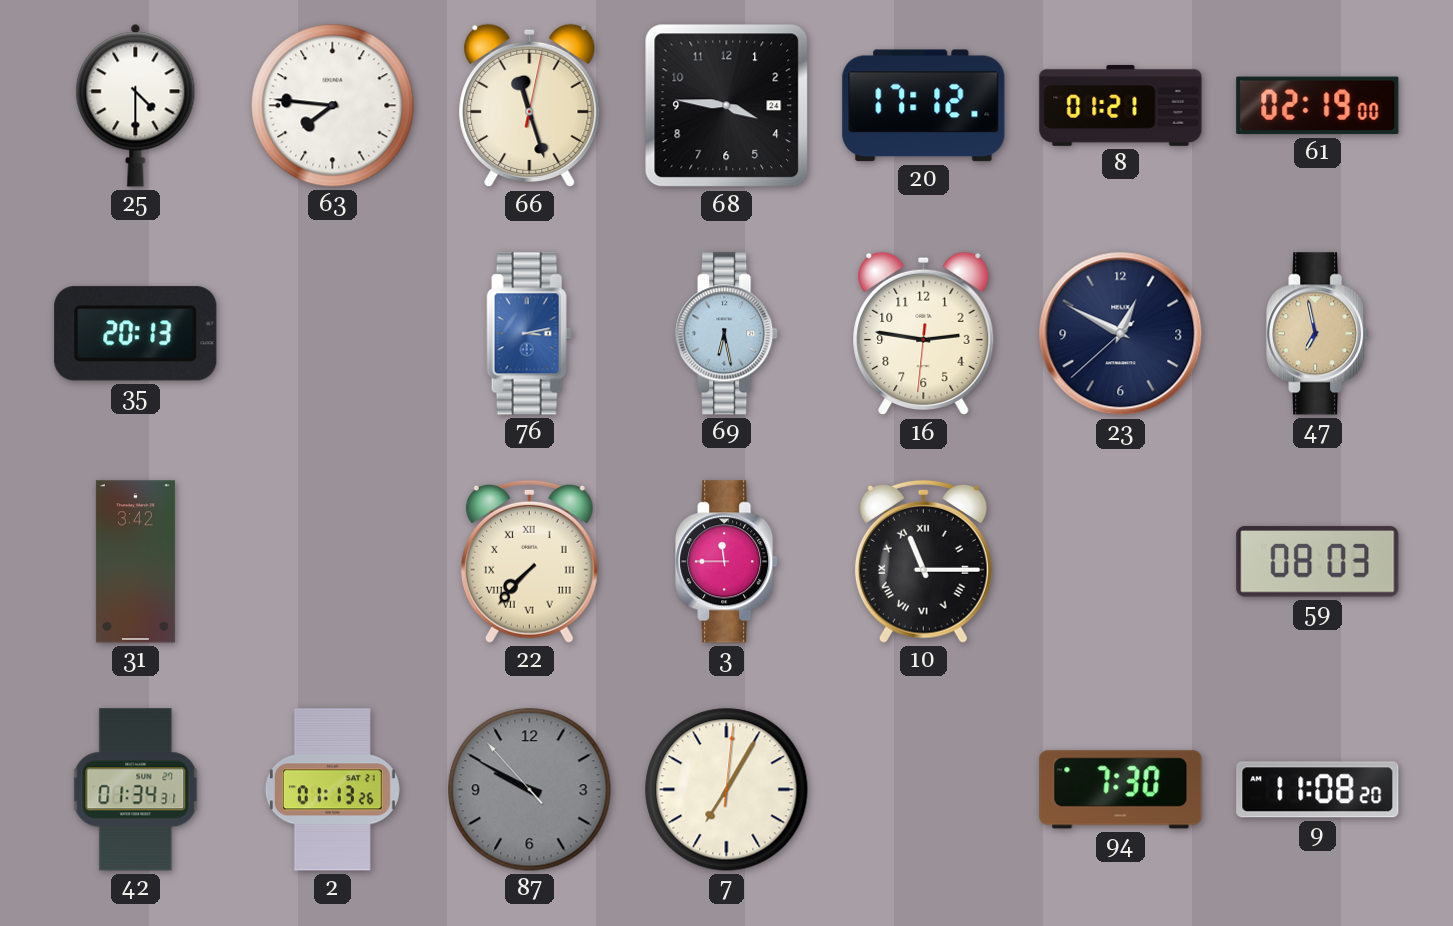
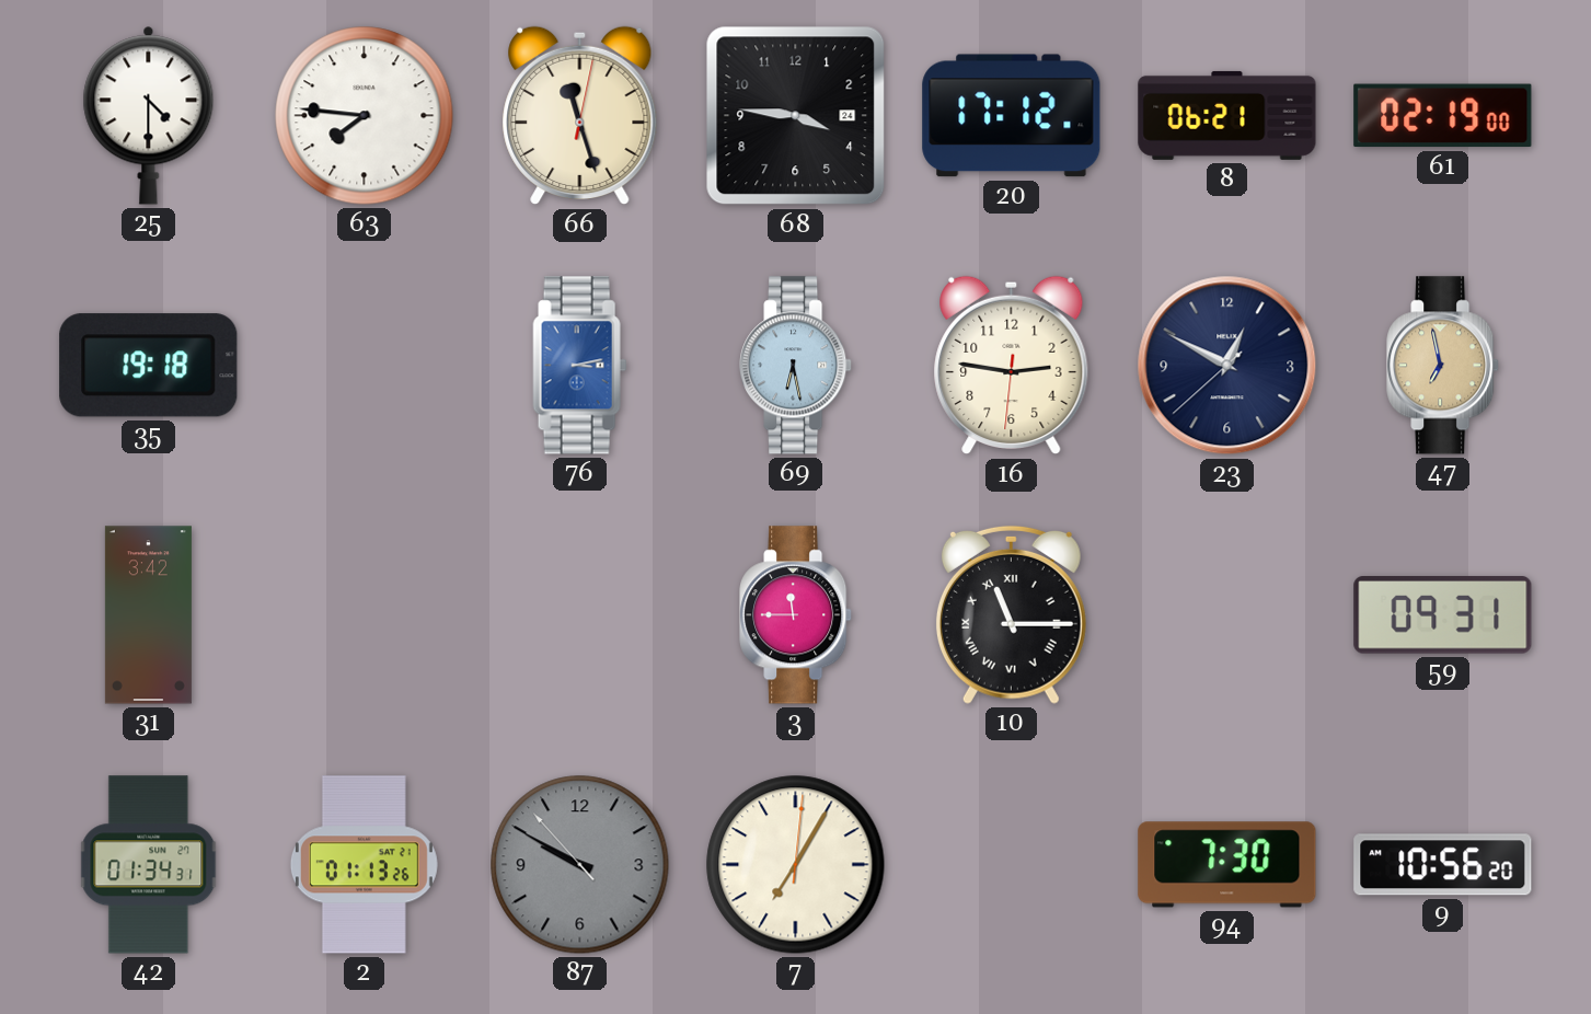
8: 01:21 -> 06:21 (1227, 115)
35: 20:13 -> 19:18 (149, 366)
22: 7:37 -> none (529, 561)
59: 08:03 -> 09:31 (1443, 615)
9: 11:08 -> 10:56 (1443, 865)
